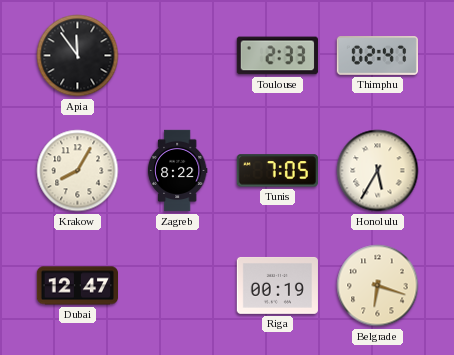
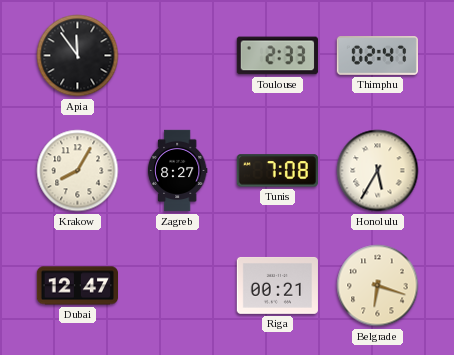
Zagreb: 8:22 -> 8:27 (177, 171)
Tunis: 7:05 -> 7:08 (277, 171)
Riga: 00:19 -> 00:21 (277, 285)
